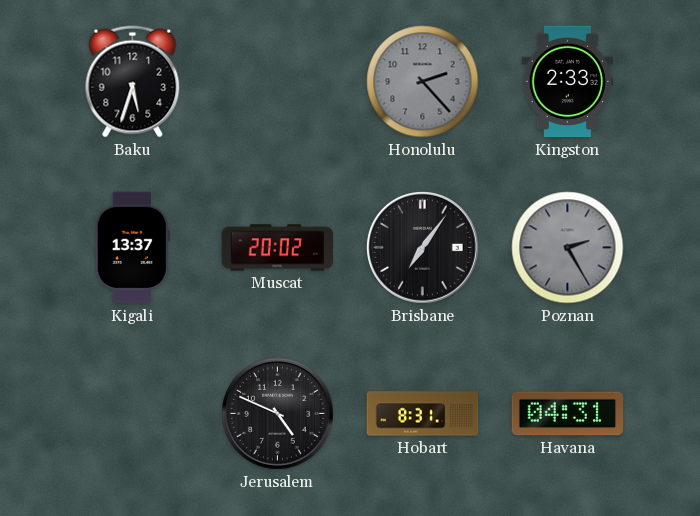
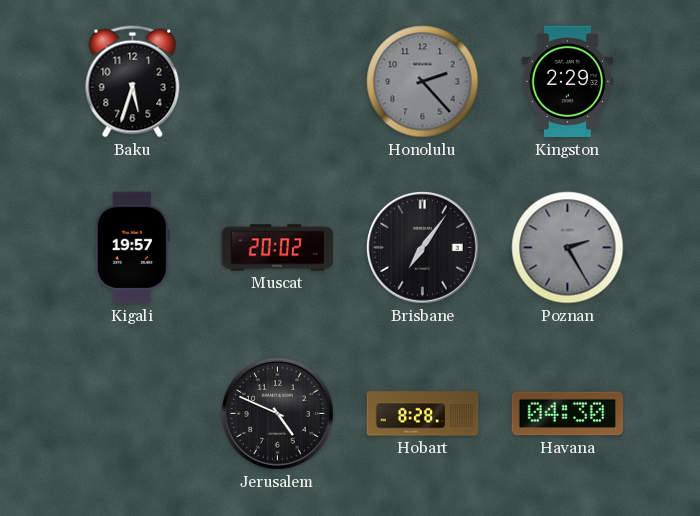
Kingston: 2:33 -> 2:29 (568, 82)
Kigali: 13:37 -> 19:57 (132, 248)
Hobart: 8:31 -> 8:28 (423, 414)
Havana: 04:31 -> 04:30 (568, 414)
